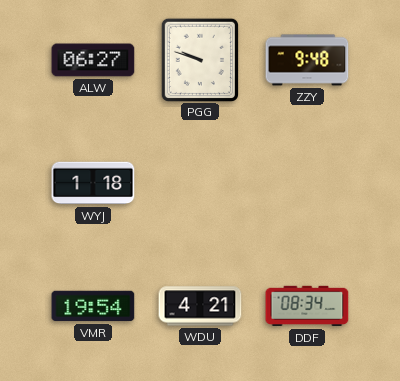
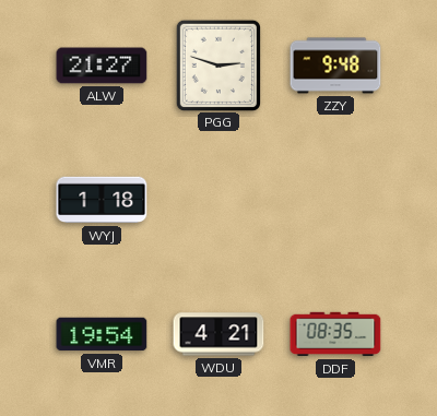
ALW: 06:27 -> 21:27 (102, 66)
PGG: 9:48 -> 2:48 (217, 64)
DDF: 08:34 -> 08:35 (335, 334)
